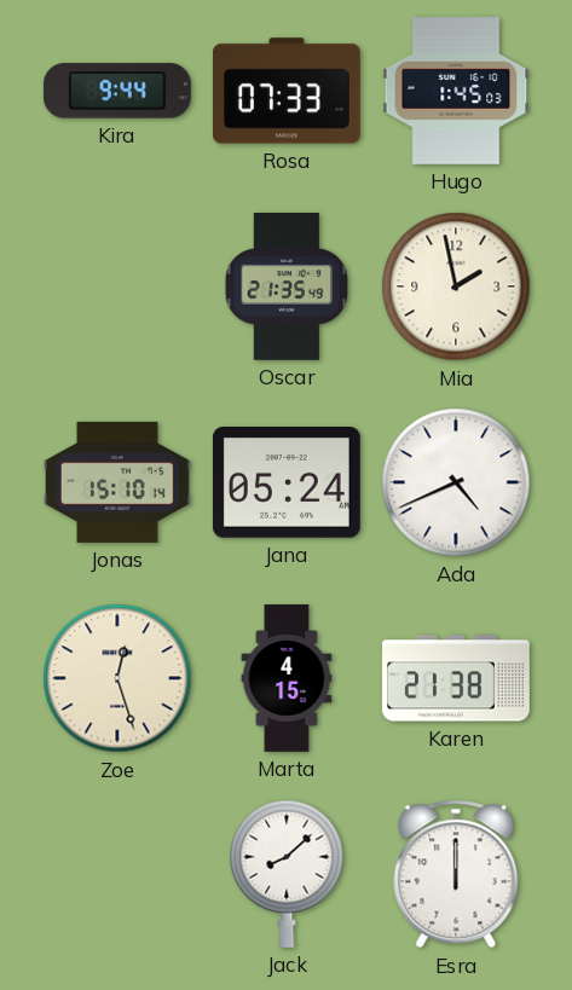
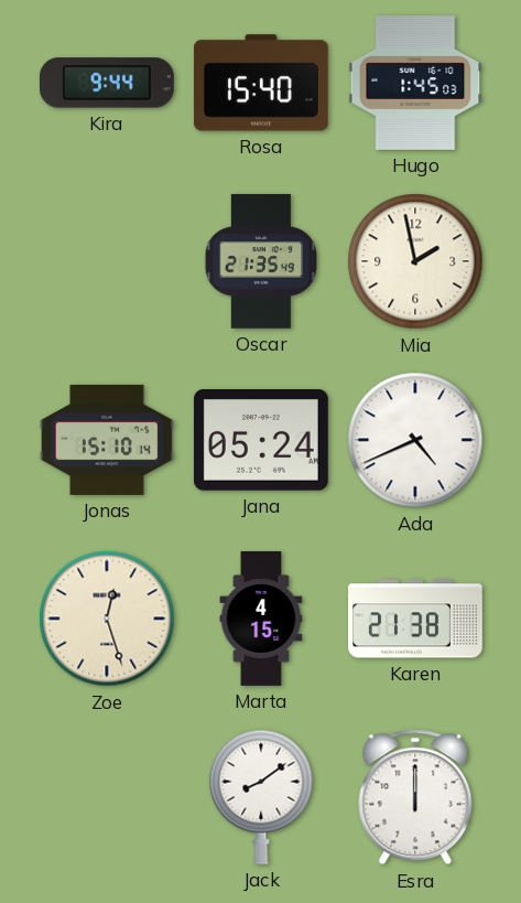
Rosa: 07:33 -> 15:40 (262, 83)
Jack: 8:08 -> 8:09 (261, 797)
